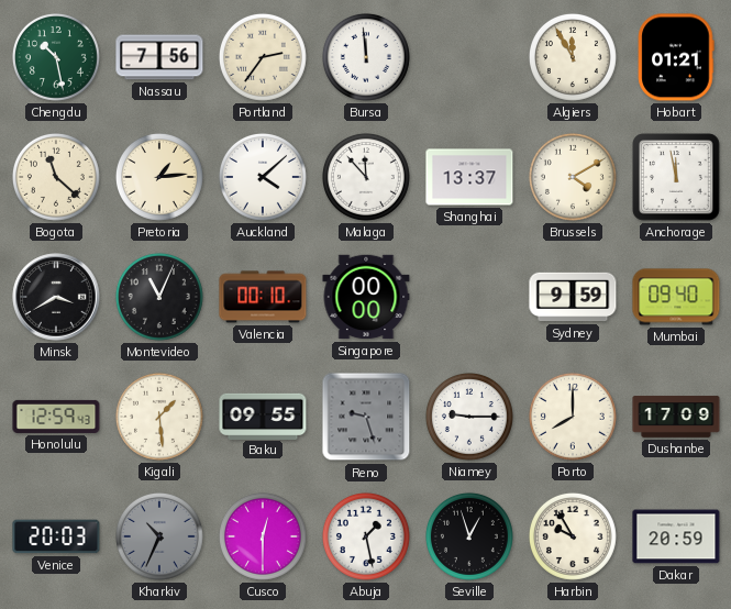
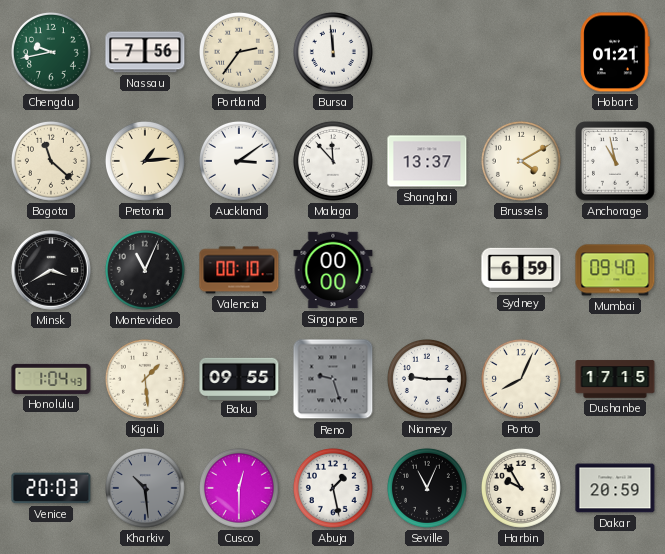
Chengdu: 10:28 -> 9:43 (51, 52)
Algiers: 11:55 -> none (573, 57)
Auckland: 4:08 -> 3:09 (239, 161)
Anchorage: 11:58 -> 10:58 (615, 161)
Sydney: 9:59 -> 6:59 (521, 270)
Honolulu: 12:59 -> 1:04 (51, 379)
Porto: 8:00 -> 8:04 (521, 379)
Dushanbe: 17:09 -> 17:15 (615, 379)
Kharkiv: 10:34 -> 10:29 (145, 488)
Seville: 12:57 -> 11:04 (427, 488)
